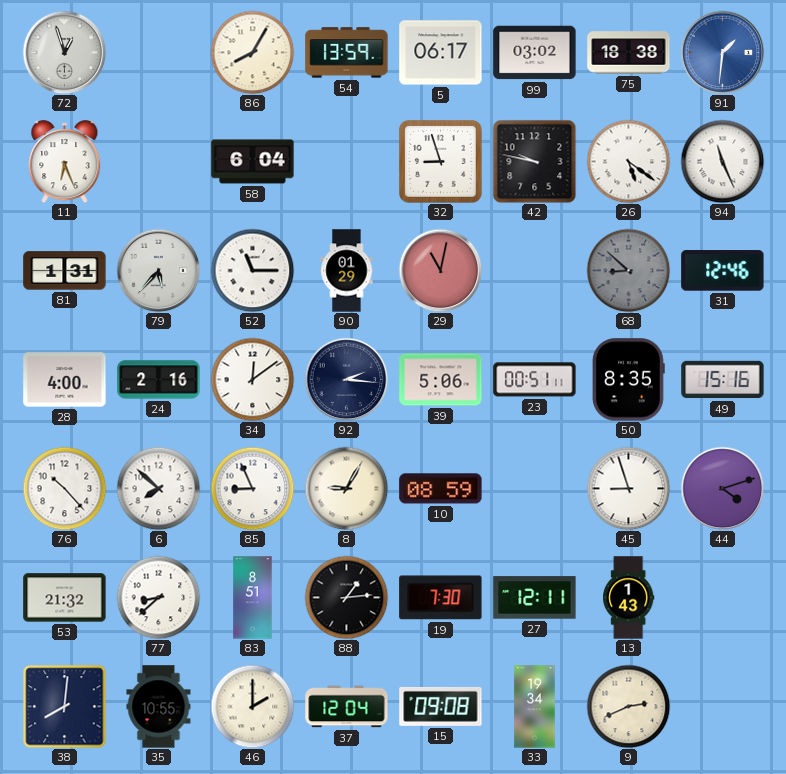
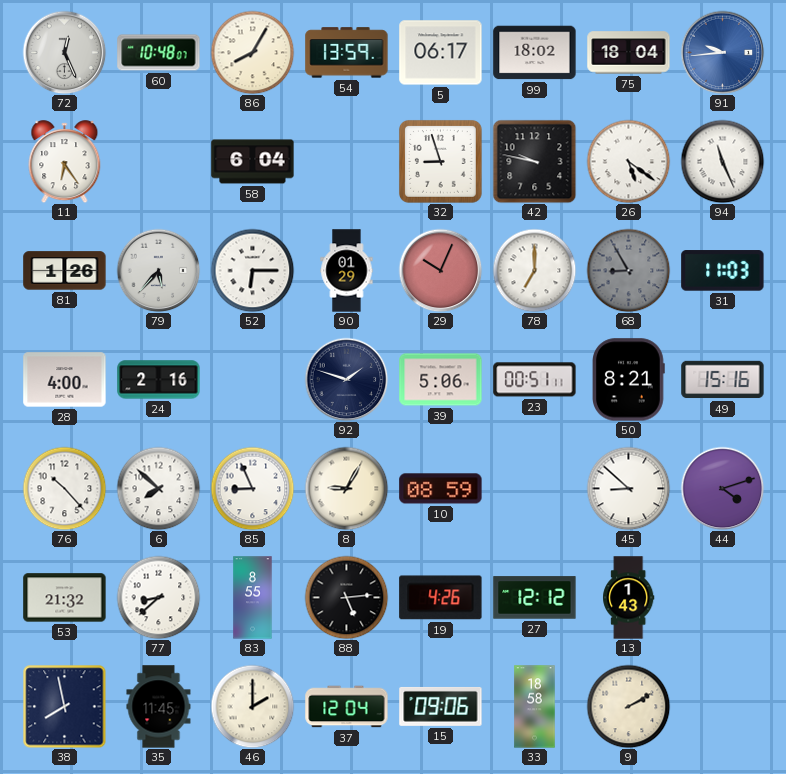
72: 12:57 -> 12:26 (64, 52)
60: none -> 10:48 (159, 53)
99: 03:02 -> 18:02 (535, 53)
75: 18:38 -> 18:04 (629, 53)
91: 1:31 -> 9:44 (722, 52)
11: 6:26 -> 6:24 (65, 162)
81: 1:31 -> 1:26 (65, 271)
52: 11:15 -> 6:15 (252, 270)
29: 11:02 -> 10:04 (440, 270)
78: none -> 7:00 (534, 270)
68: 8:52 -> 8:55 (628, 270)
31: 12:46 -> 11:03 (723, 271)
34: 12:09 -> none (252, 379)
92: 2:16 -> 1:48 (346, 379)
50: 8:35 -> 8:21 (629, 380)
45: 8:57 -> 8:52 (628, 488)
83: 8:51 -> 8:55 (253, 598)
88: 1:14 -> 5:14 (346, 597)
19: 7:30 -> 4:26 (441, 598)
27: 12:11 -> 12:12 (535, 598)
38: 8:01 -> 7:58 (64, 706)
35: 10:55 -> 11:45 (159, 707)
15: 09:08 -> 09:06 (441, 706)
33: 19:34 -> 18:58 (535, 707)
9: 2:41 -> 2:10 (628, 706)
